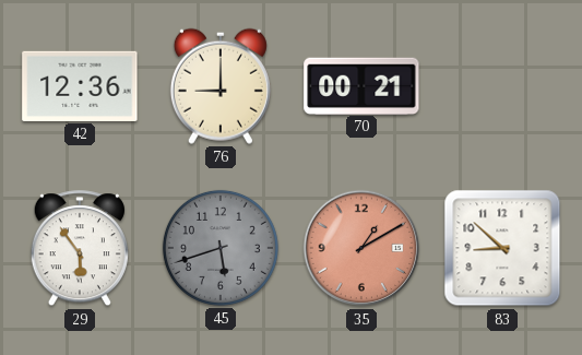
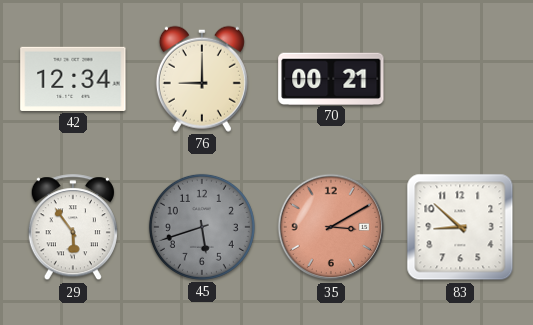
42: 12:36 -> 12:34 (73, 79)
35: 1:10 -> 3:10 (331, 227)
